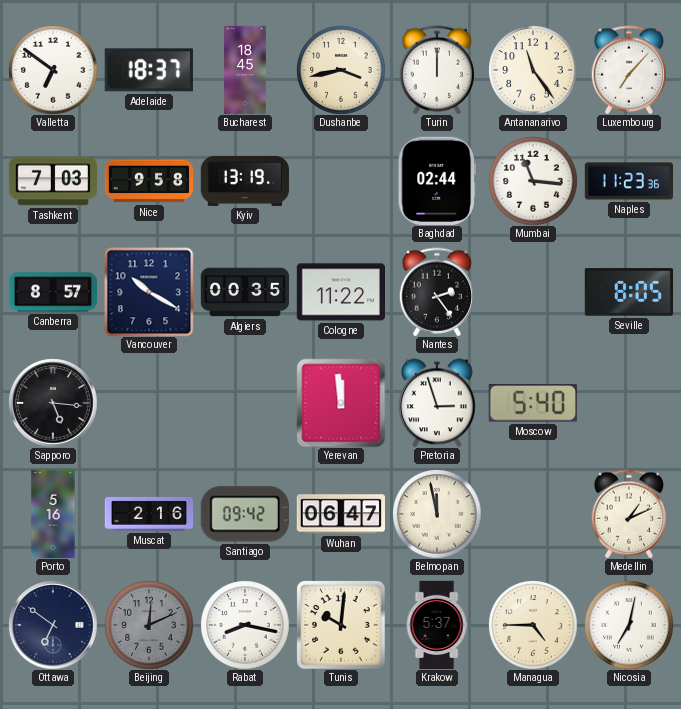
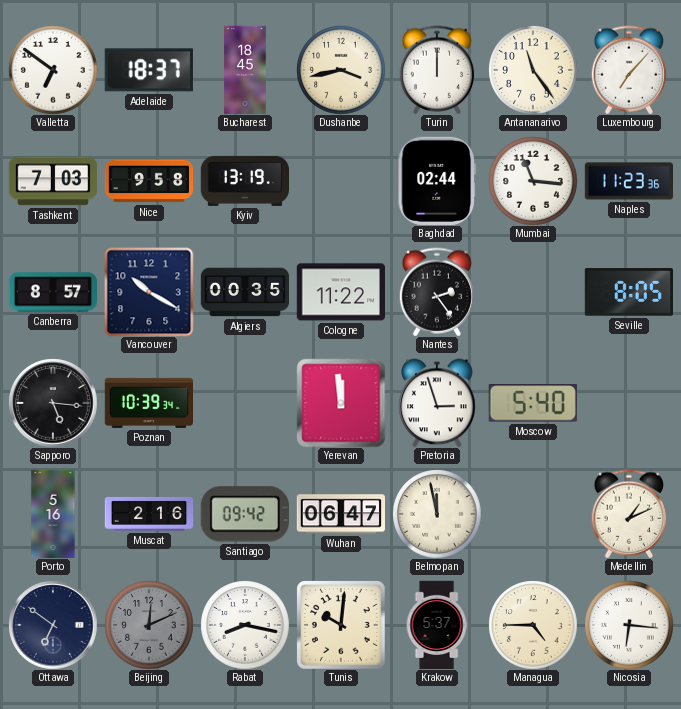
Poznan: none -> 10:39 (148, 403)
Nicosia: 7:02 -> 6:16 (629, 625)
